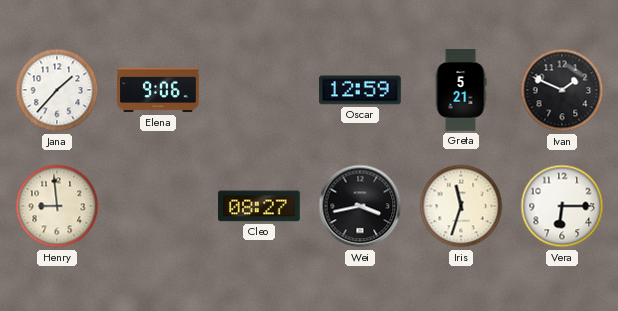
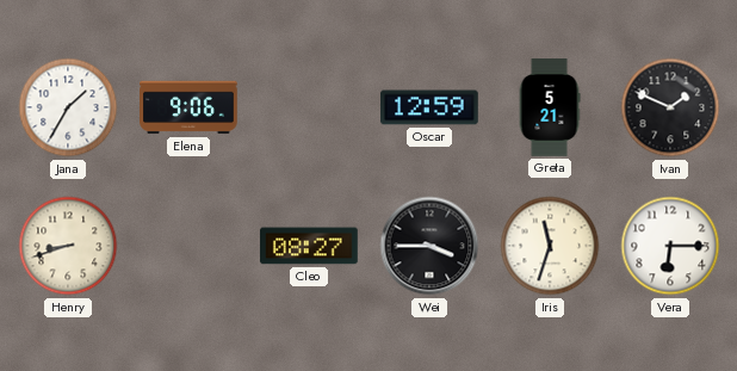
Jana: 1:37 -> 1:35 (68, 107)
Henry: 8:59 -> 8:42 (68, 246)
Wei: 3:43 -> 3:45 (429, 246)
